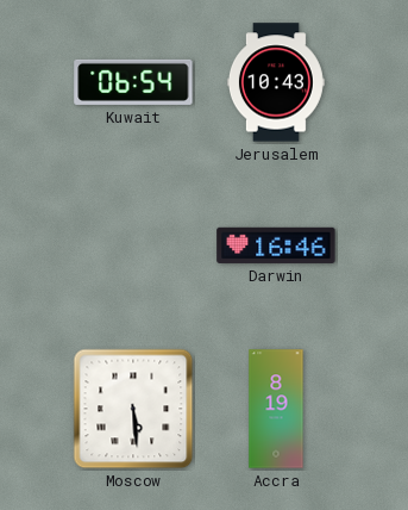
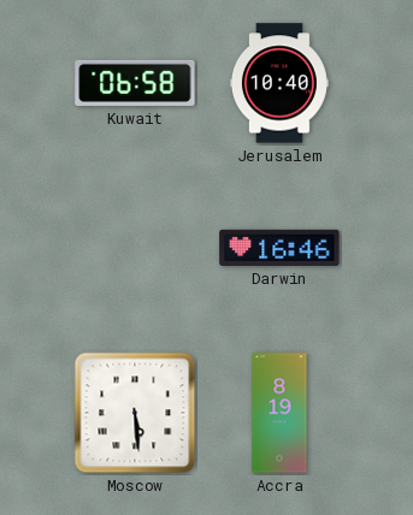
Kuwait: 06:54 -> 06:58 (135, 83)
Jerusalem: 10:43 -> 10:40 (279, 83)
